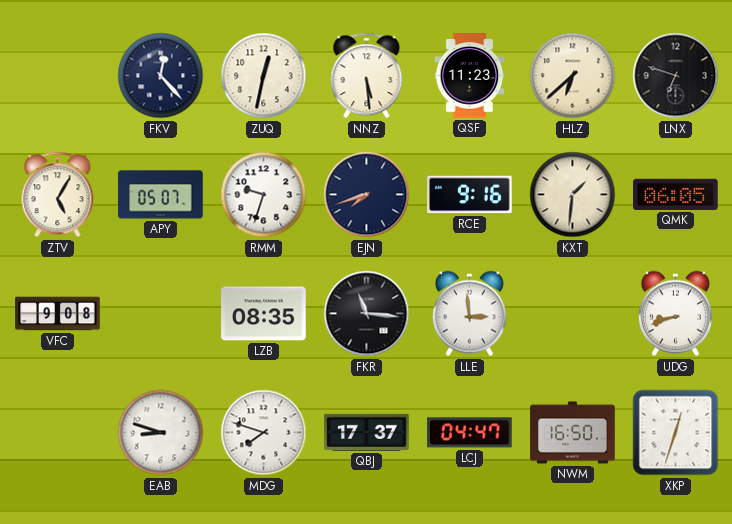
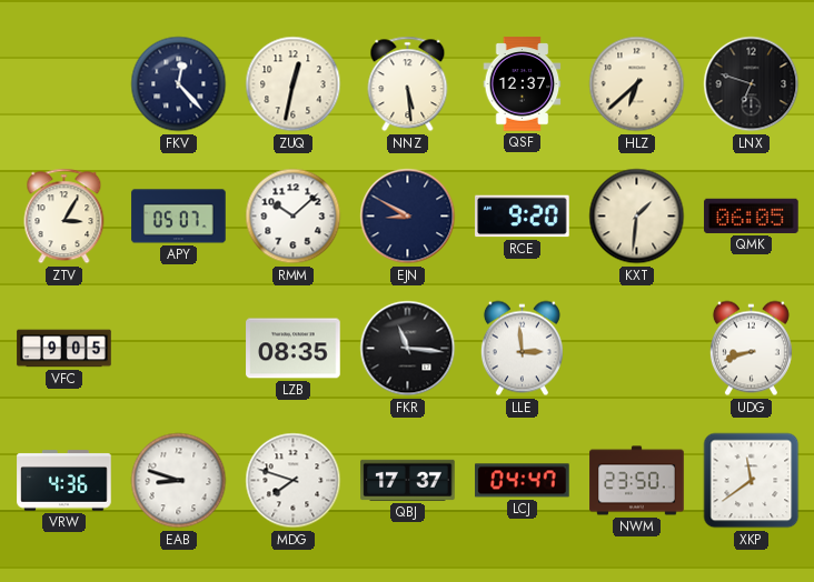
QSF: 11:23 -> 12:37 (523, 84)
ZTV: 5:05 -> 3:05 (64, 217)
RMM: 9:33 -> 10:08 (294, 217)
EJN: 7:42 -> 8:50 (408, 217)
RCE: 9:16 -> 9:20 (523, 217)
VFC: 9:08 -> 9:05 (64, 349)
VRW: none -> 4:36 (64, 481)
NWM: 16:50 -> 23:50 (637, 481)
XKP: 12:33 -> 11:39 (752, 481)
